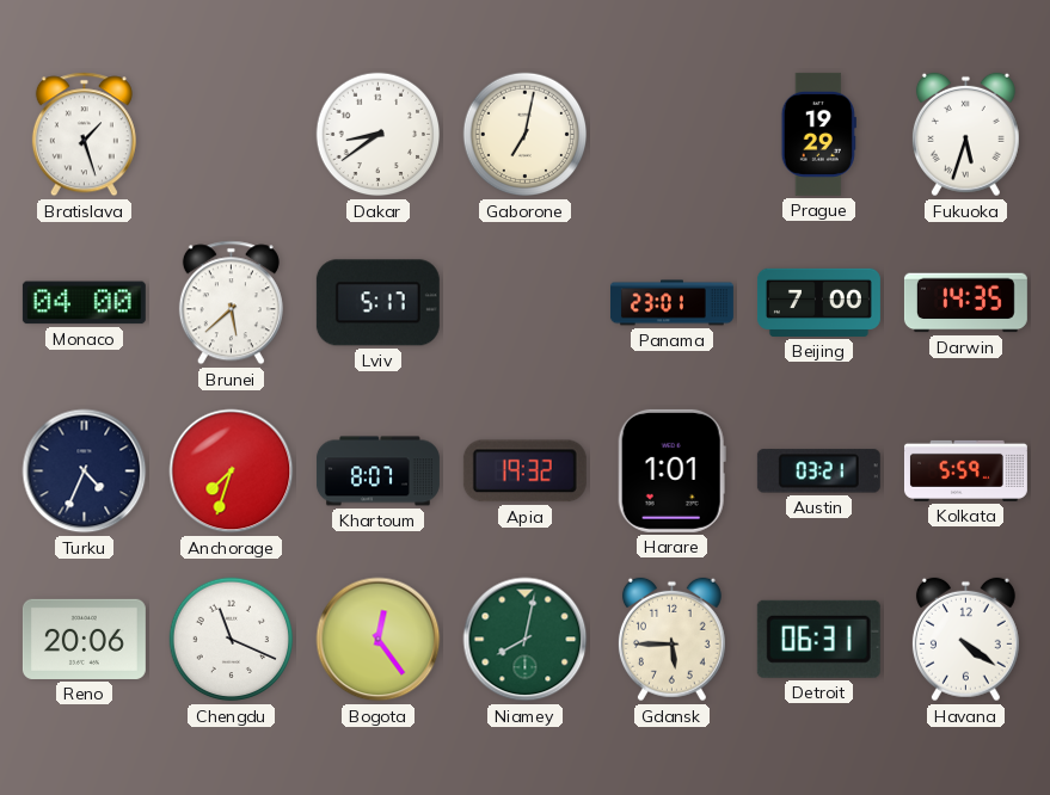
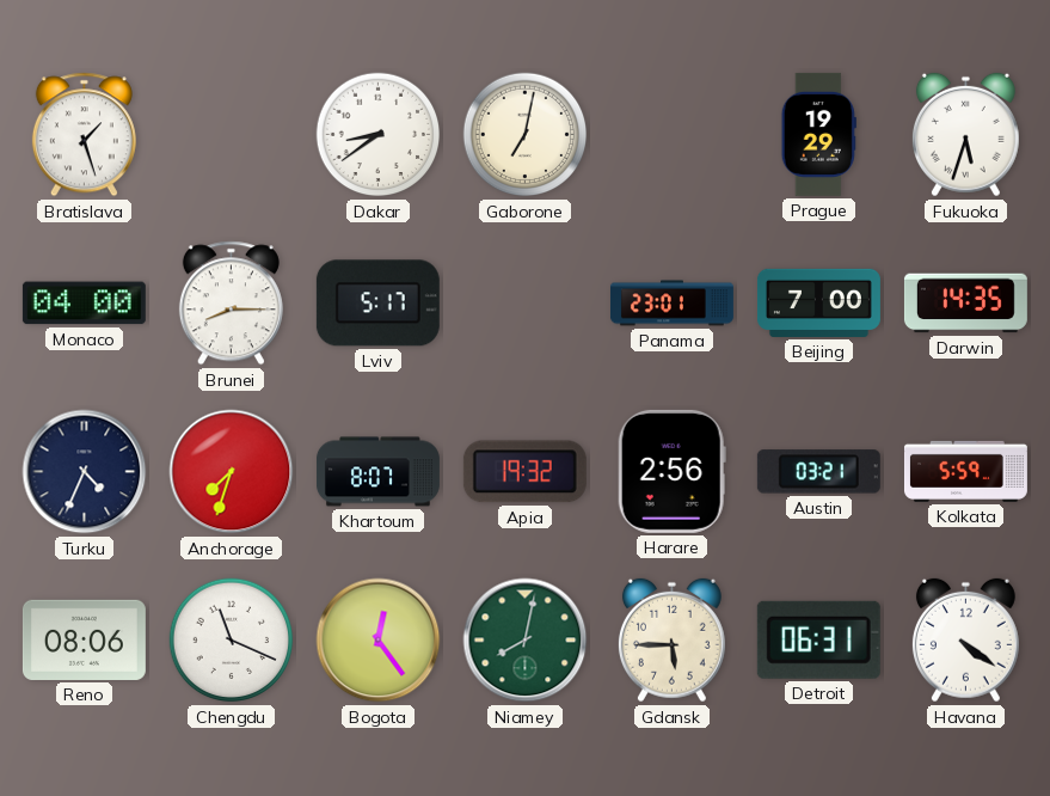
Brunei: 5:38 -> 8:15 (231, 304)
Harare: 1:01 -> 2:56 (671, 471)
Reno: 20:06 -> 08:06 (84, 639)
